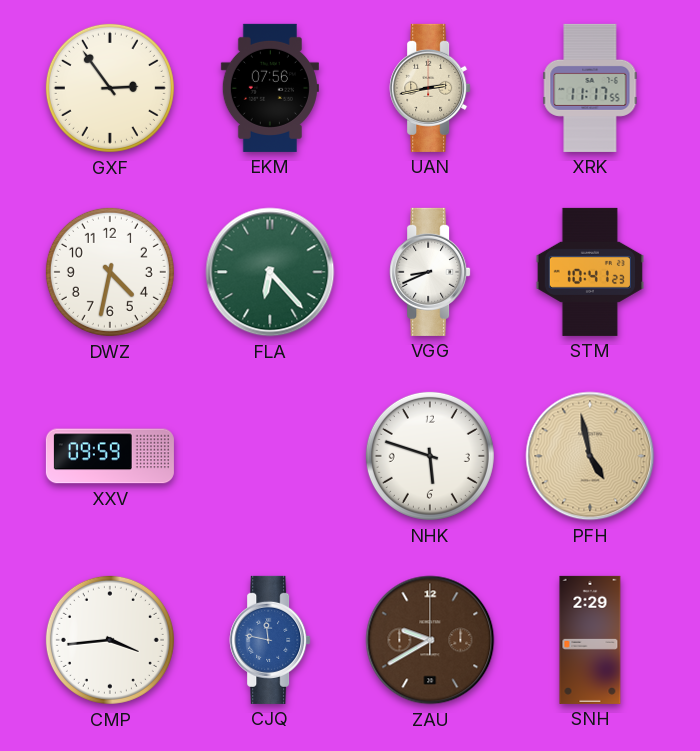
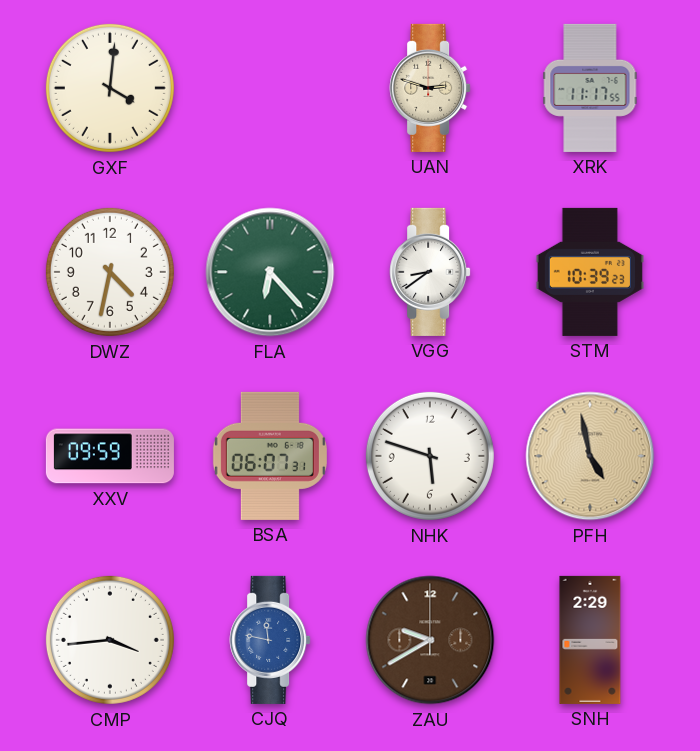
GXF: 2:54 -> 4:01 (110, 88)
EKM: 07:56 -> none (270, 88)
UAN: 2:43 -> 2:48 (430, 88)
VGG: 8:41 -> 8:39 (430, 272)
STM: 10:41 -> 10:39 (589, 272)
BSA: none -> 06:07 (270, 456)
